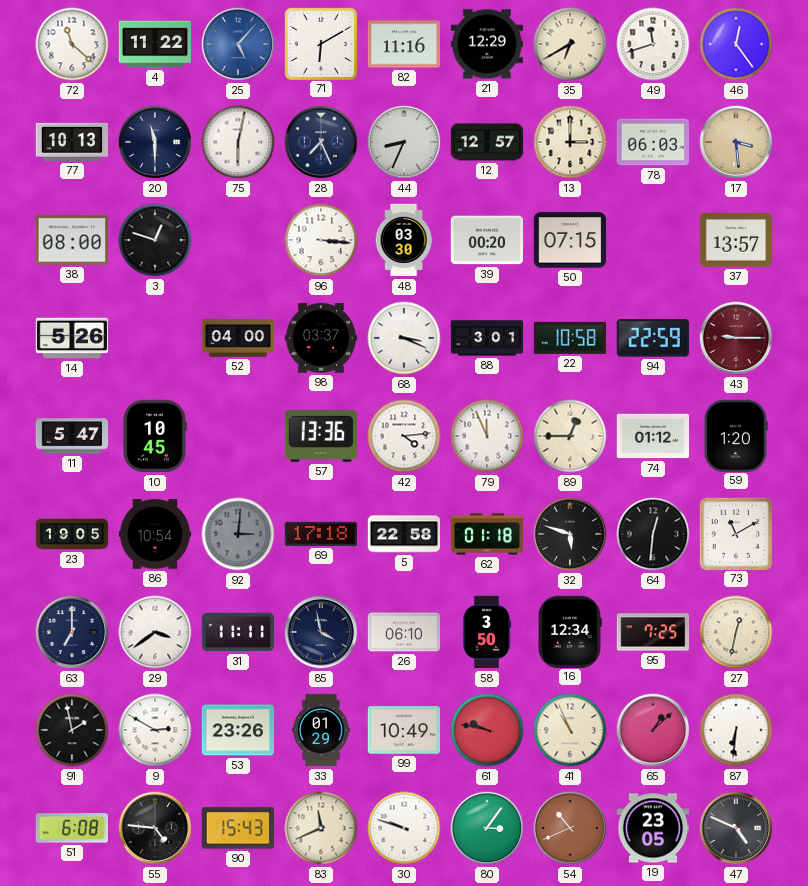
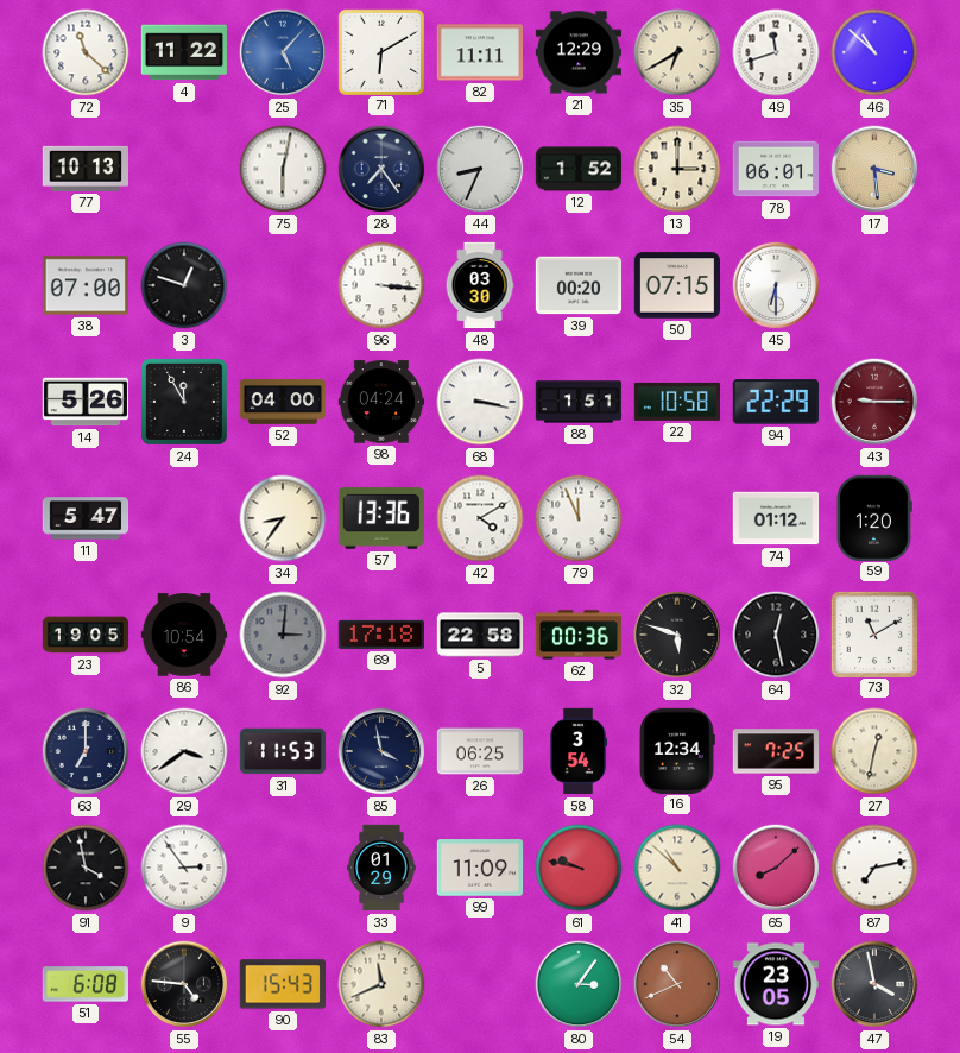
82: 11:16 -> 11:11 (480, 52)
46: 12:24 -> 10:52 (874, 52)
20: 11:30 -> none (155, 142)
28: 7:26 -> 7:24 (381, 169)
12: 12:57 -> 1:52 (579, 169)
78: 06:03 -> 06:01 (776, 169)
38: 08:00 -> 07:00 (86, 285)
45: none -> 6:30 (776, 285)
37: 13:57 -> none (736, 241)
24: none -> 11:55 (185, 403)
98: 03:37 -> 04:24 (381, 402)
68: 3:19 -> 3:17 (480, 402)
88: 3:01 -> 1:51 (579, 402)
94: 22:59 -> 22:29 (776, 402)
10: 10:45 -> none (155, 436)
34: none -> 8:36 (283, 518)
42: 4:14 -> 4:10 (480, 518)
89: 12:45 -> none (570, 436)
62: 01:18 -> 00:36 (579, 635)
64: 12:31 -> 12:28 (776, 635)
31: 11:11 -> 11:53 (283, 751)
26: 06:10 -> 06:25 (480, 751)
58: 3:50 -> 3:54 (579, 751)
91: 1:58 -> 3:58 (86, 868)
9: 2:50 -> 2:54 (184, 868)
53: 23:26 -> none (237, 730)
99: 10:49 -> 11:09 (480, 868)
41: 10:56 -> 10:52 (677, 868)
65: 1:08 -> 8:08 (776, 868)
87: 6:31 -> 7:13 (874, 868)
30: 9:48 -> none (404, 828)
47: 4:49 -> 3:58 (874, 984)
